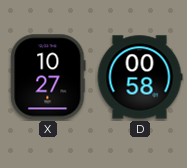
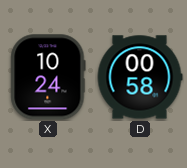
X: 10:27 -> 10:24 (48, 77)
